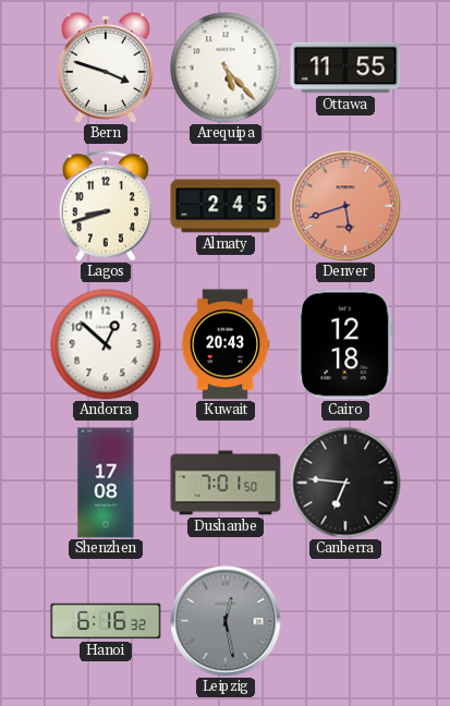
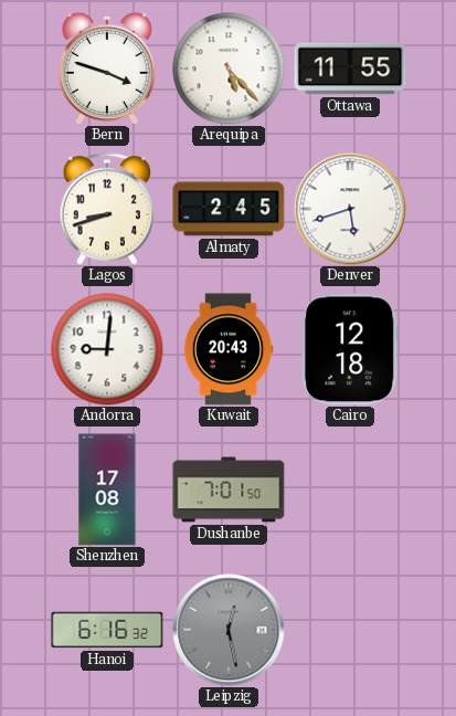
Denver dial: salmon -> white (350, 209)
Andorra: 12:52 -> 9:01 (107, 349)
Canberra: 6:46 -> none (345, 483)
